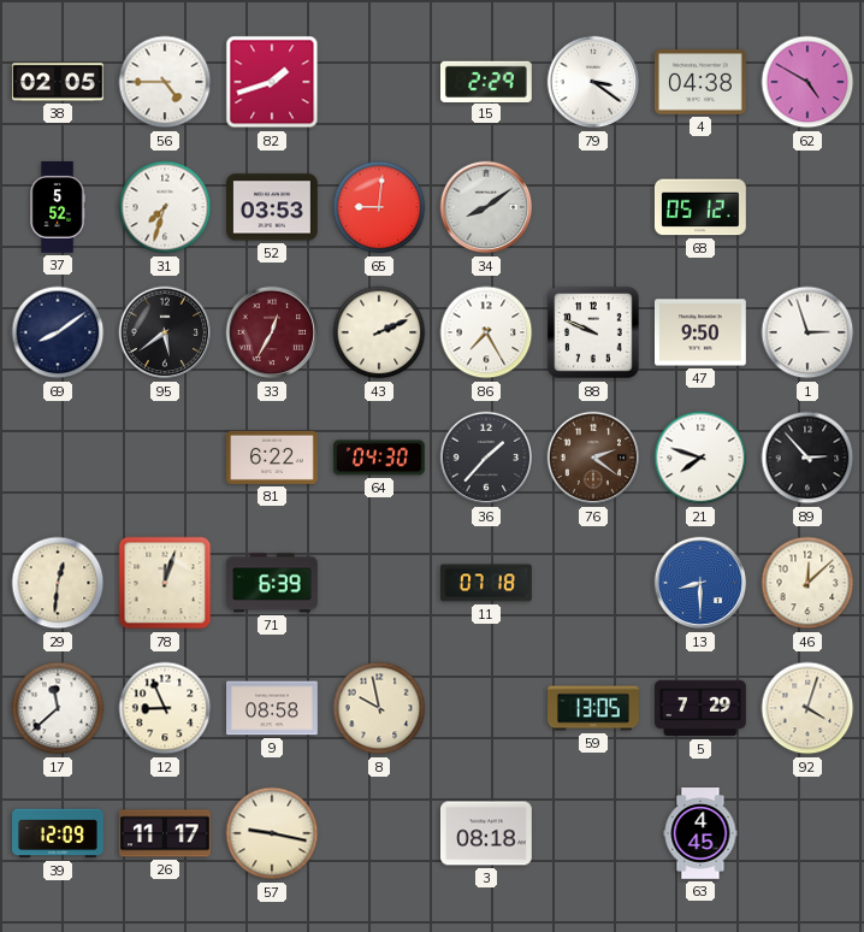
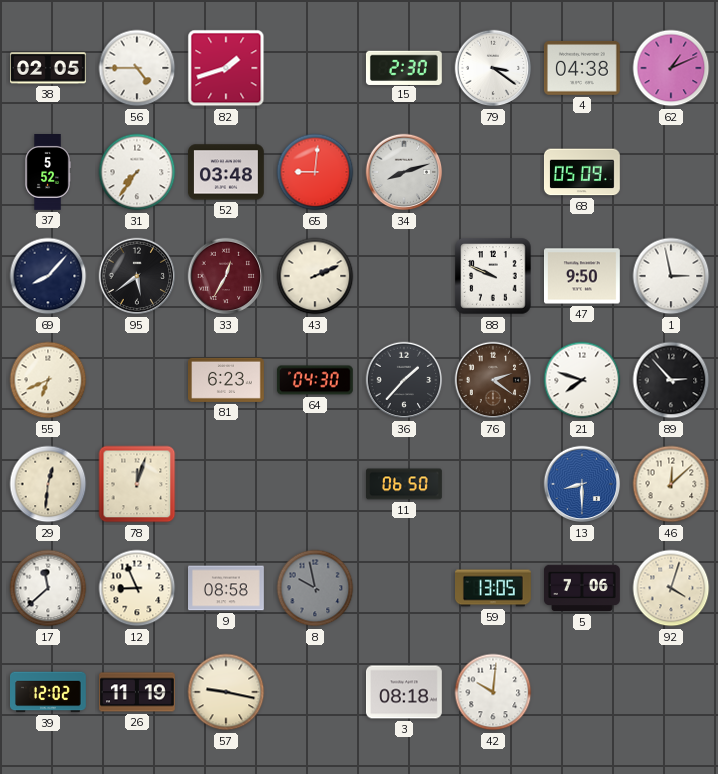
15: 2:29 -> 2:30 (404, 67)
62: 4:50 -> 1:11 (671, 68)
31: 7:33 -> 7:36 (137, 172)
52: 03:53 -> 03:48 (227, 172)
34: 8:09 -> 8:12 (404, 172)
68: 05:12 -> 05:09 (582, 172)
69: 8:09 -> 8:07 (48, 276)
86: 7:25 -> none (486, 332)
1: 2:57 -> 2:58 (671, 276)
55: none -> 6:41 (48, 380)
81: 6:22 -> 6:23 (227, 380)
71: 6:39 -> none (273, 583)
11: 07:18 -> 06:50 (405, 484)
8 dial: cream -> grey (315, 588)
5: 7:29 -> 7:06 (583, 588)
39: 12:09 -> 12:02 (49, 692)
26: 11:17 -> 11:19 (138, 692)
42: none -> 10:01 (493, 692)
63: 4:45 -> none (700, 834)
